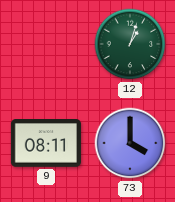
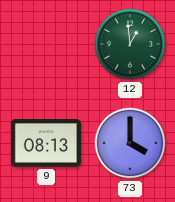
12: 1:03 -> 12:59 (130, 44)
9: 08:11 -> 08:13 (46, 144)
